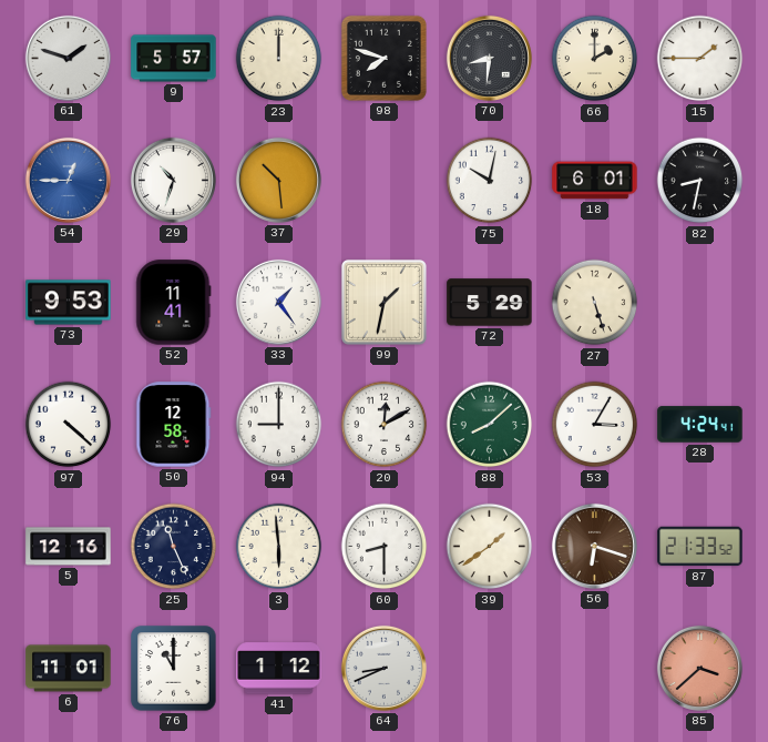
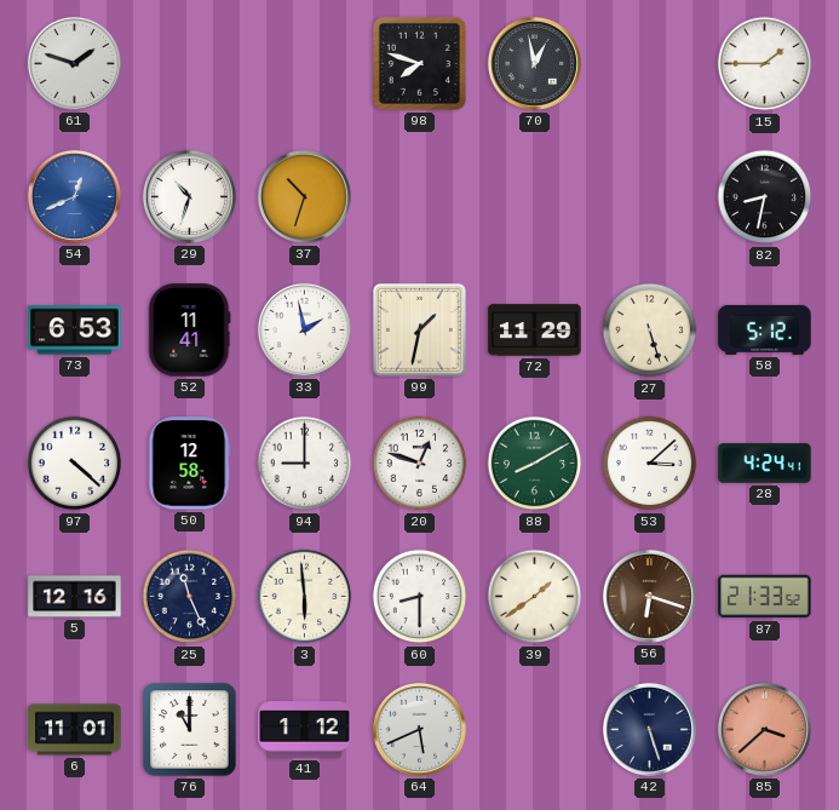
9: 5:57 -> none (174, 59)
23: 12:00 -> none (279, 59)
70: 8:31 -> 12:58 (534, 63)
66: 2:00 -> none (595, 59)
54: 12:45 -> 12:41 (74, 196)
37: 10:29 -> 10:33 (304, 196)
75: 10:02 -> none (490, 181)
18: 6:01 -> none (595, 181)
73: 9:53 -> 6:53 (75, 331)
33: 1:24 -> 1:58 (304, 329)
72: 5:29 -> 11:29 (535, 331)
58: none -> 5:12 (765, 329)
20: 12:10 -> 12:48 (420, 464)
88: 8:08 -> 8:10 (535, 464)
53: 3:05 -> 3:08 (650, 464)
64: 8:41 -> 5:41 (419, 729)
42: none -> 5:27 (649, 729)
